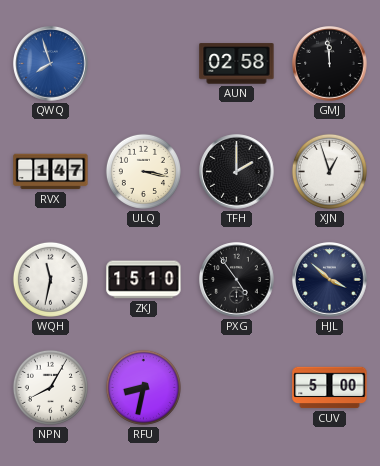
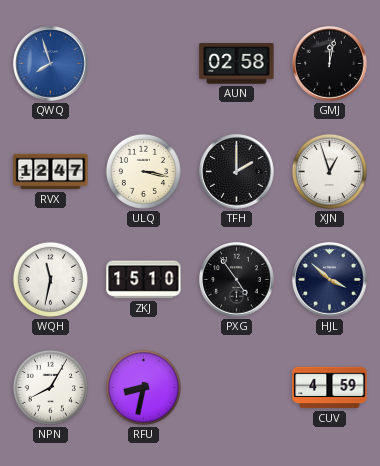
GMJ: 11:59 -> 12:02 (330, 64)
RVX: 1:47 -> 12:47 (51, 172)
CUV: 5:00 -> 4:59 (330, 388)
